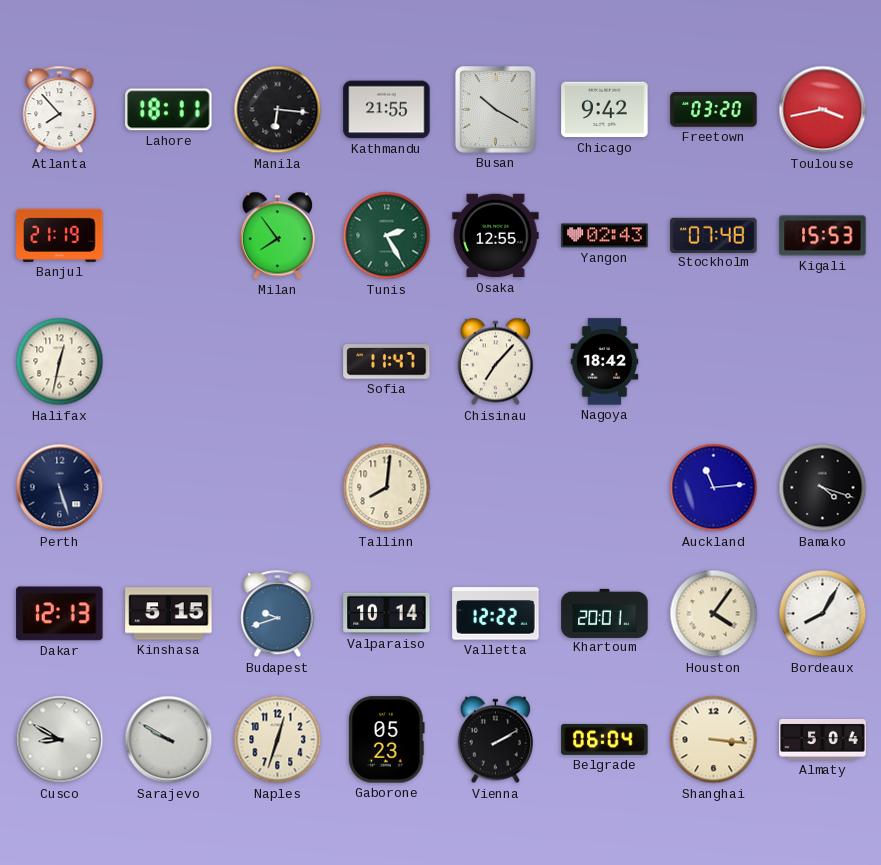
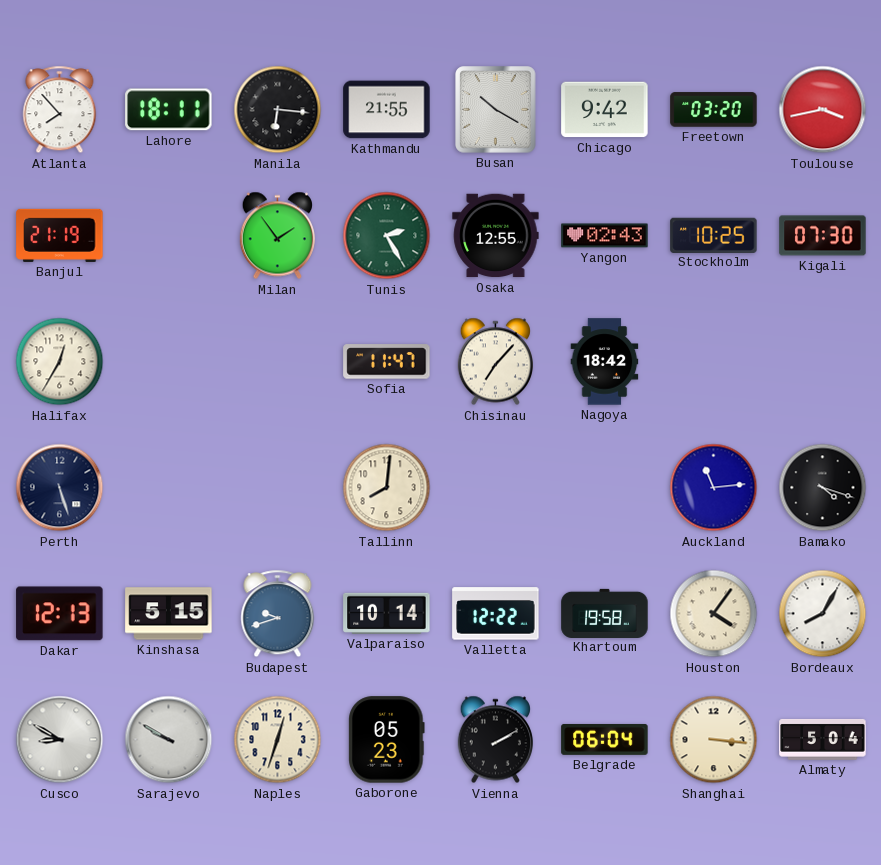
Milan: 7:54 -> 1:54 (277, 236)
Stockholm: 07:48 -> 10:25 (714, 235)
Kigali: 15:53 -> 07:30 (823, 236)
Halifax: 12:32 -> 12:35 (60, 362)
Khartoum: 20:01 -> 19:58 (605, 613)
